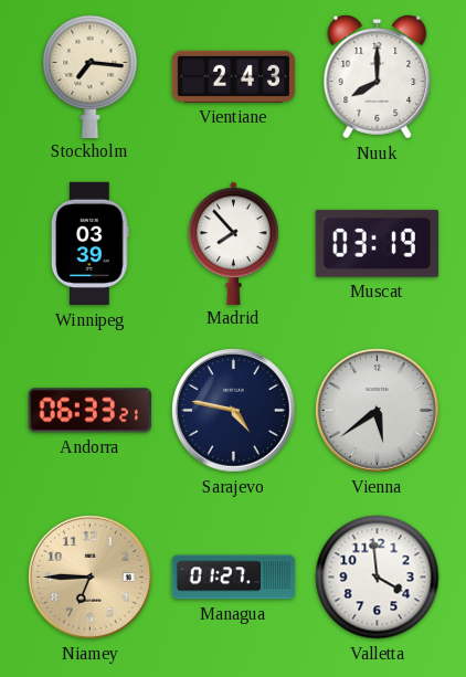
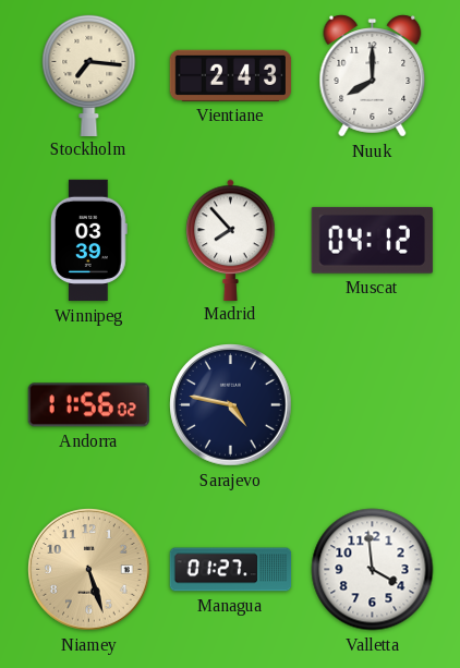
Muscat: 03:19 -> 04:12 (372, 240)
Andorra: 06:33 -> 11:56 (88, 405)
Vienna: 5:39 -> none (378, 411)
Niamey: 6:45 -> 5:27 (89, 570)
